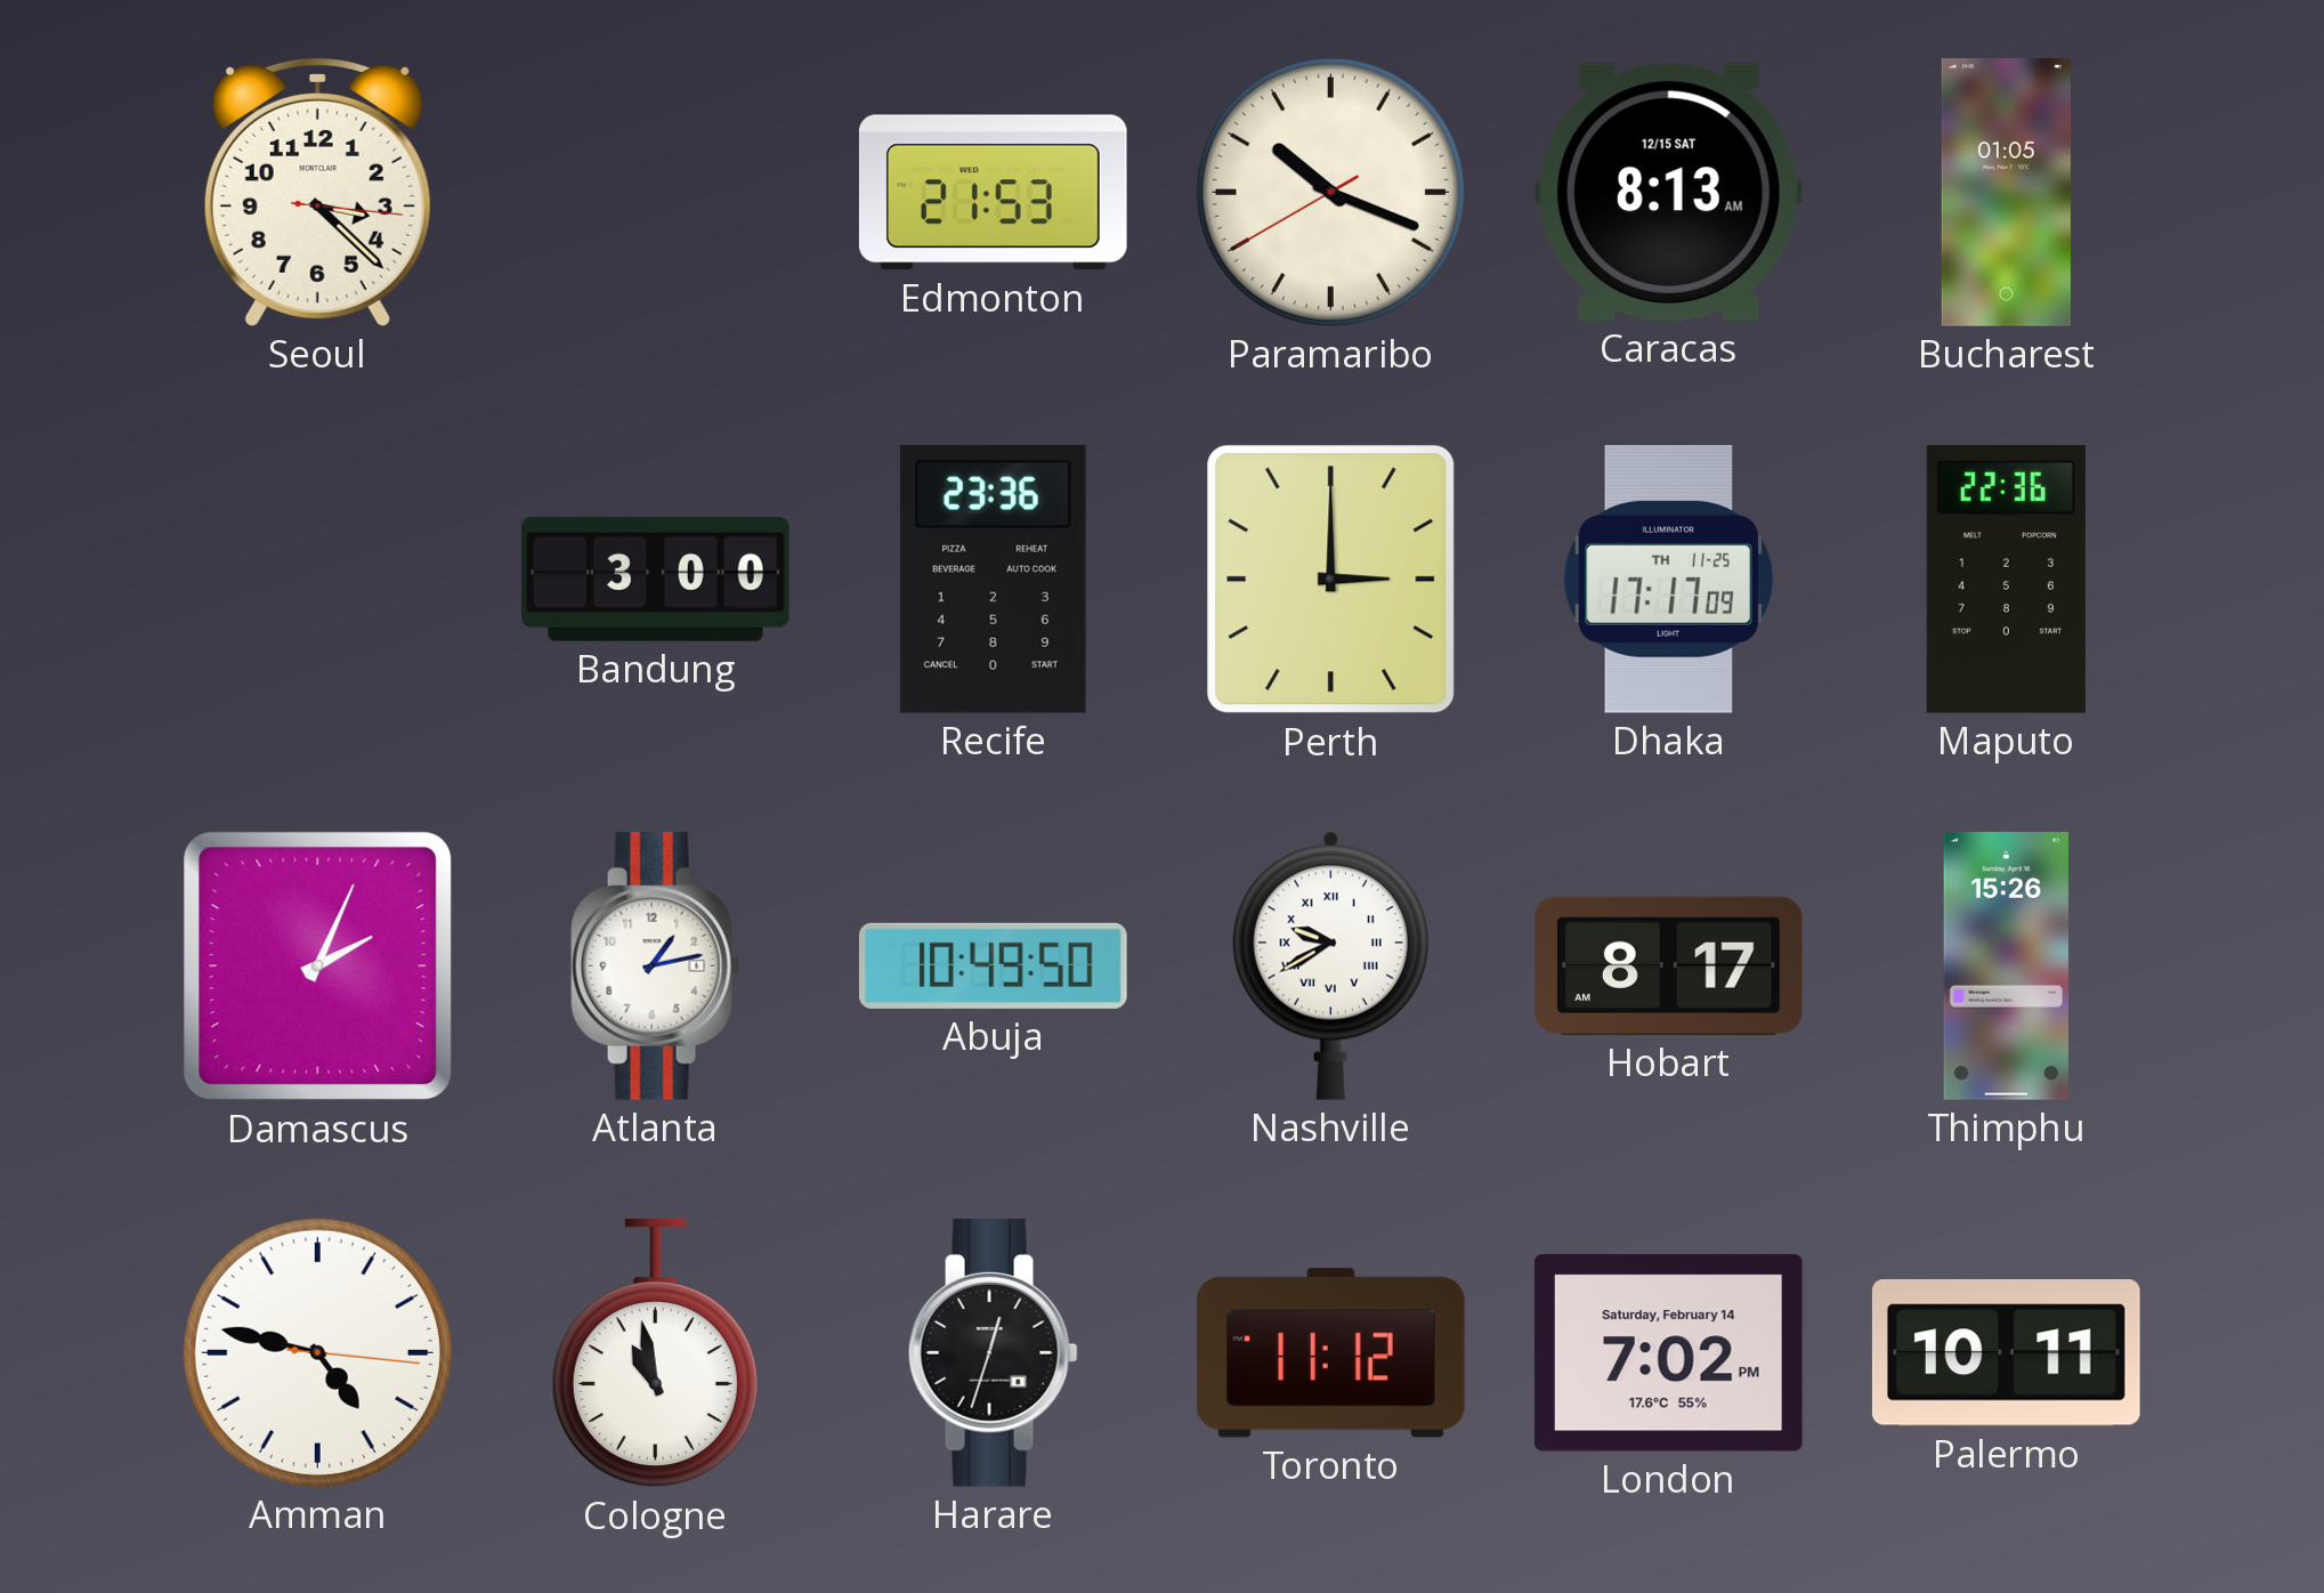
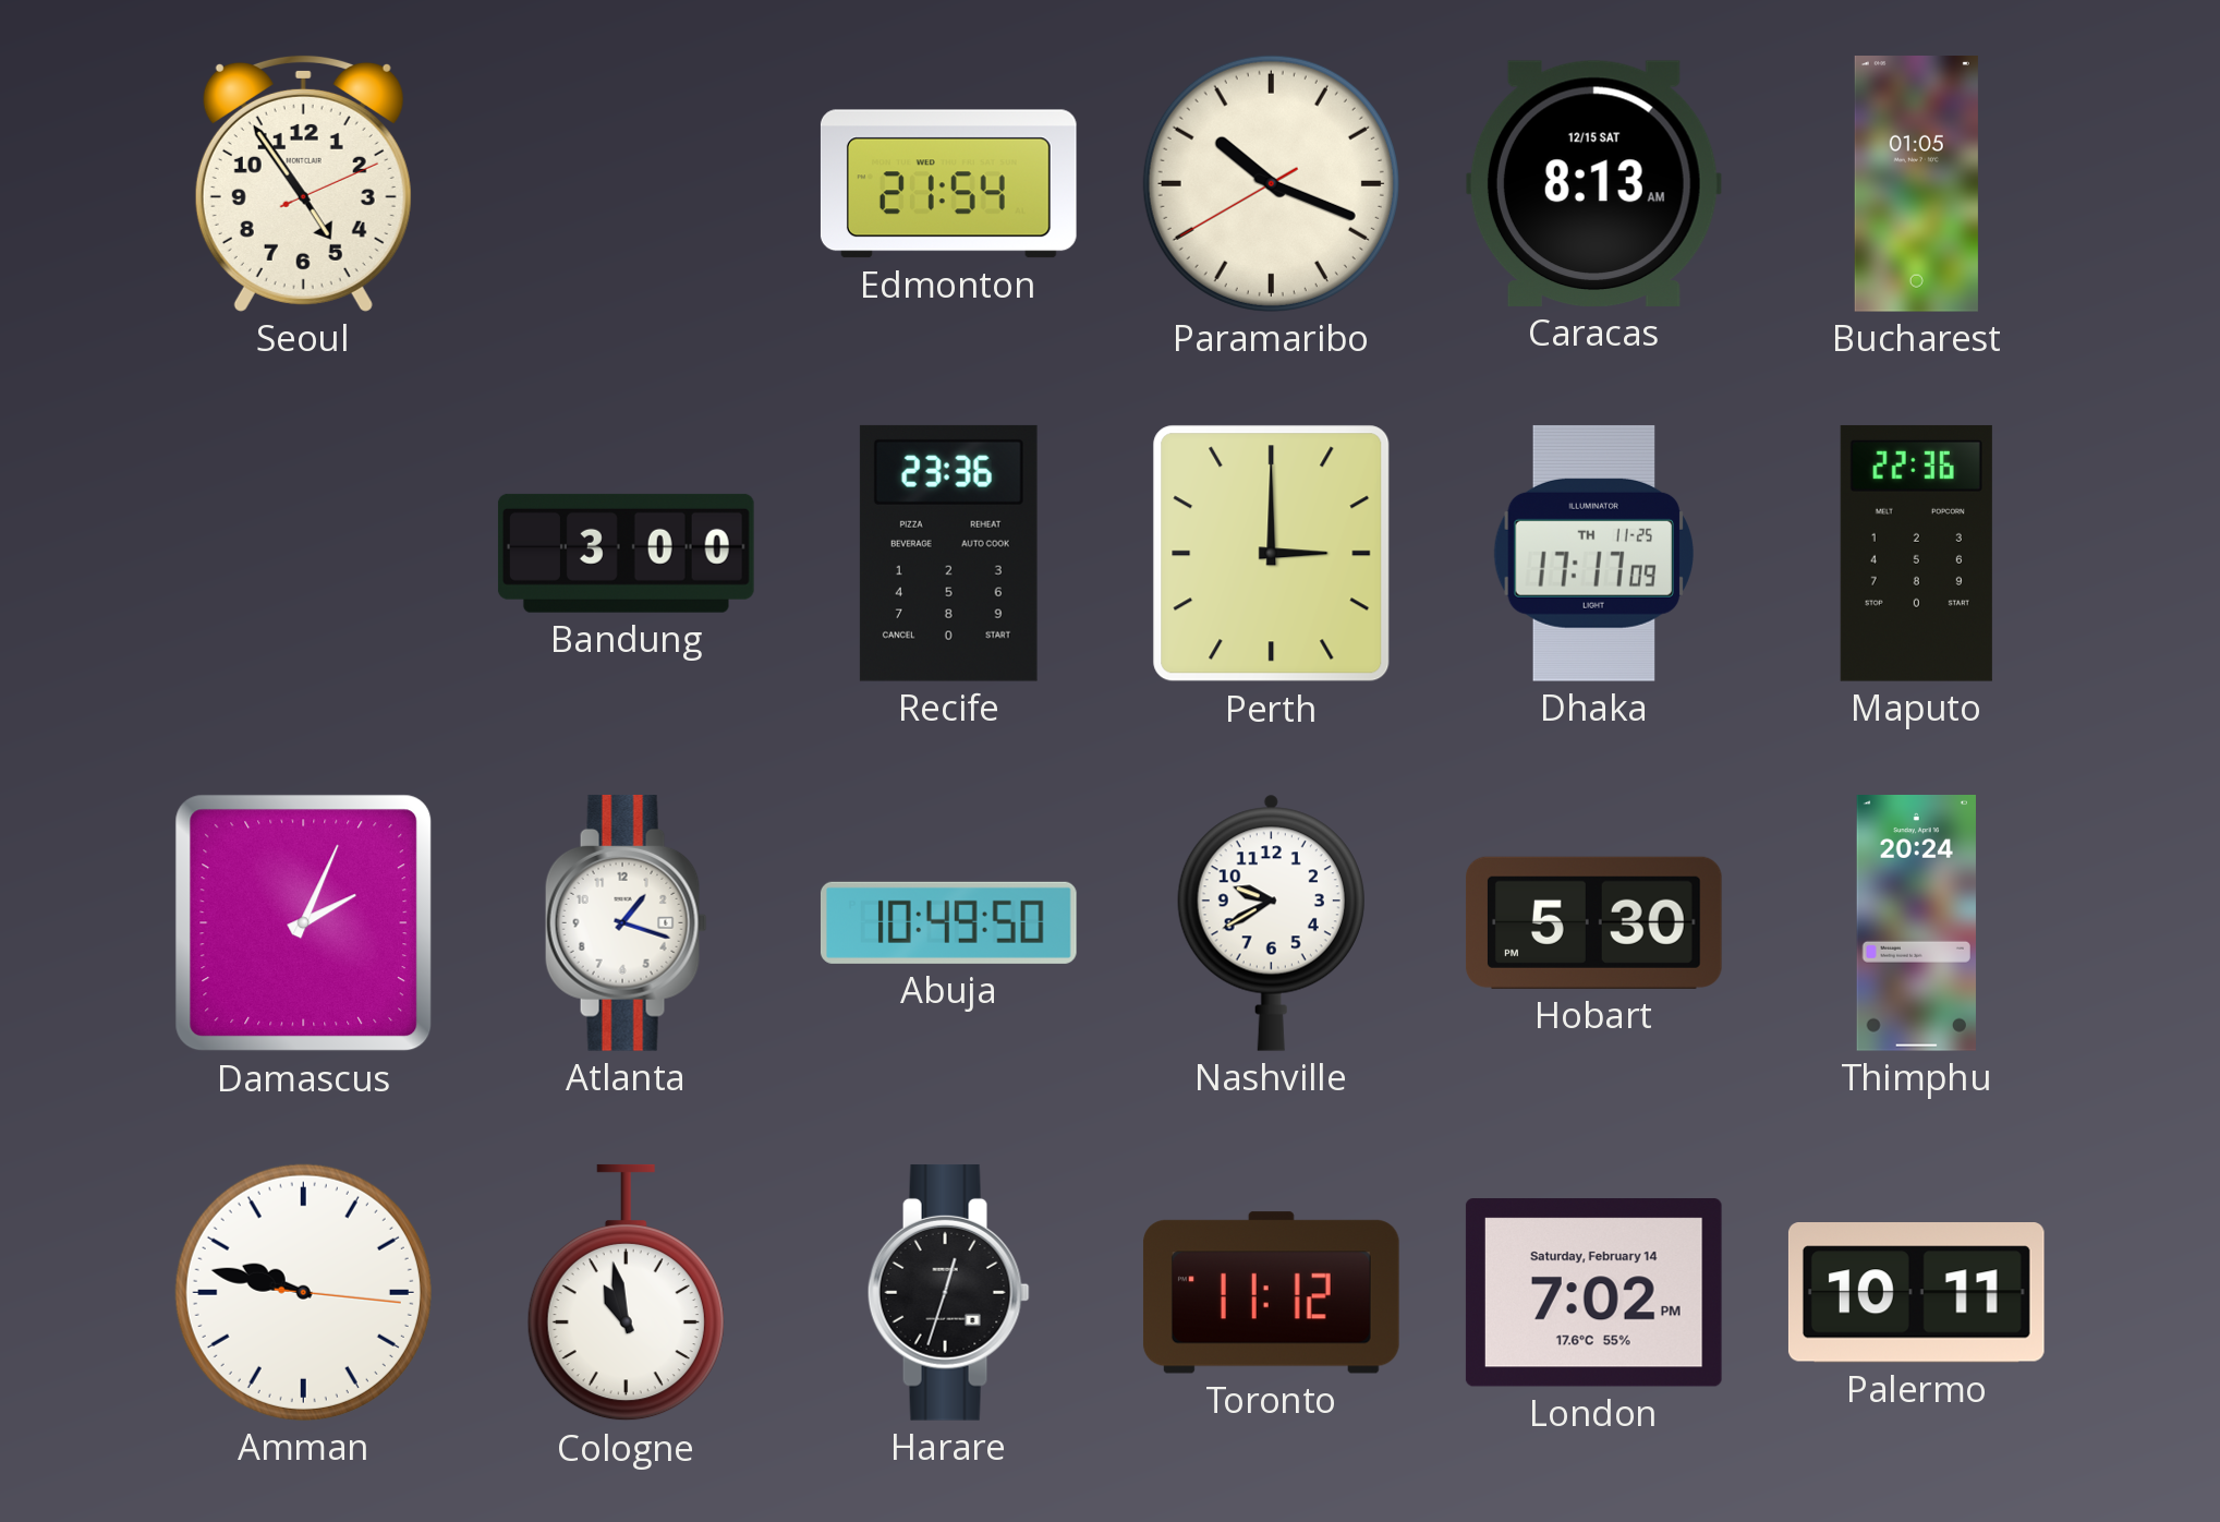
Seoul: 3:22 -> 4:54 (303, 183)
Edmonton: 21:53 -> 21:54 (948, 184)
Atlanta: 1:13 -> 1:18 (626, 922)
Nashville numerals: Roman -> Arabic (1271, 922)
Hobart: 8:17 -> 5:30 (1593, 922)
Thimphu: 15:26 -> 20:24 (1916, 923)
Amman: 4:47 -> 9:47 (303, 1292)
